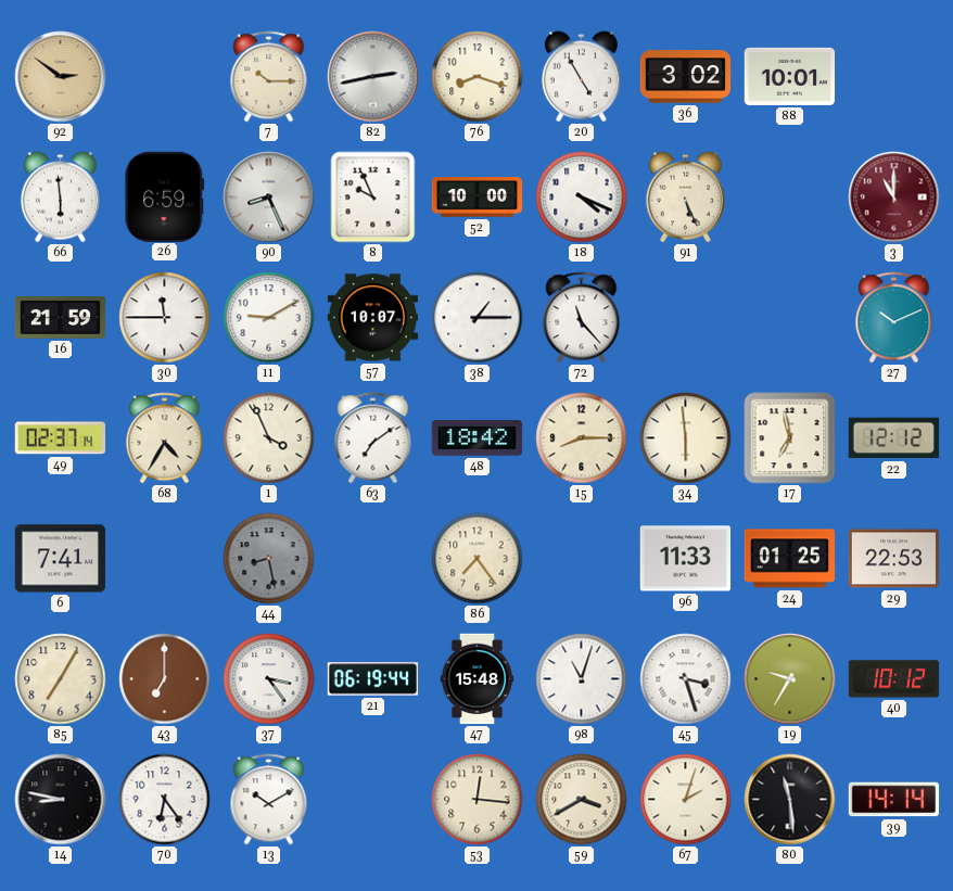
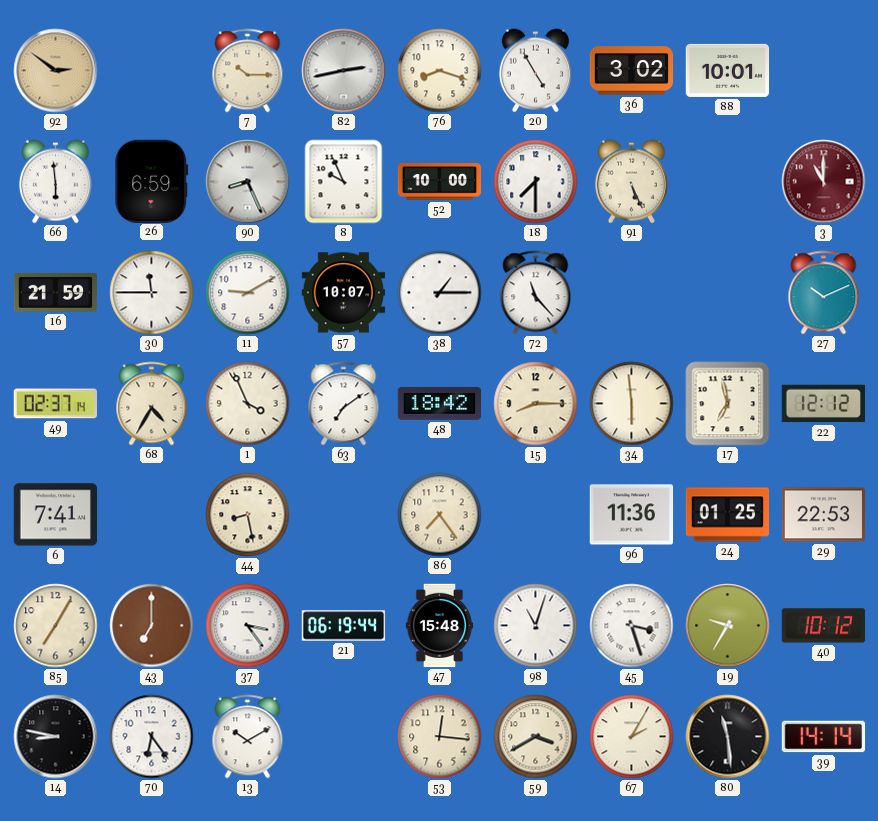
18: 4:19 -> 7:30 (536, 182)
44 dial: grey -> cream (248, 515)
96: 11:33 -> 11:36 (632, 515)
67: 2:03 -> 2:05 (632, 737)
